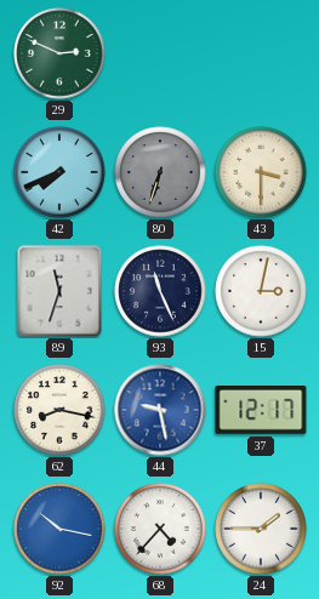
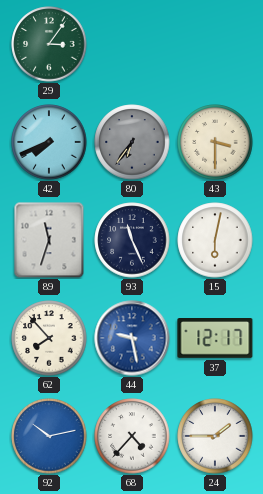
29: 2:49 -> 3:06 (49, 44)
80: 6:33 -> 6:36 (132, 142)
15: 3:02 -> 6:02 (215, 240)
62: 8:17 -> 7:53 (49, 338)
92: 10:17 -> 10:13 (49, 436)
